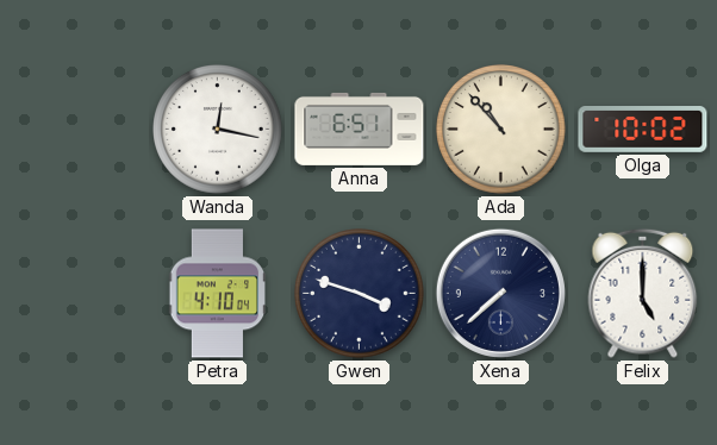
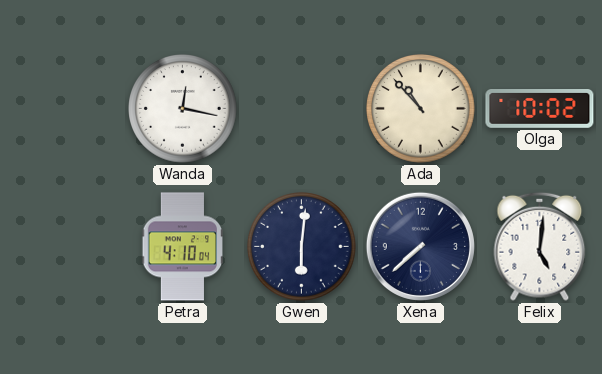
Anna: 6:51 -> none (360, 129)
Gwen: 3:48 -> 6:01 (302, 247)
Felix: 5:00 -> 5:01 (540, 246)
